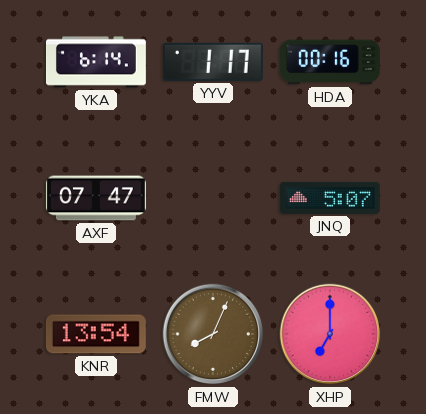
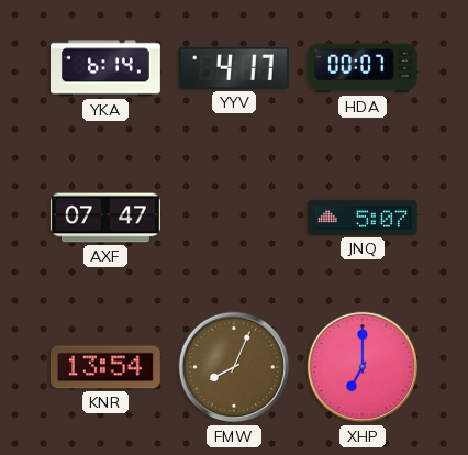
YYV: 1:17 -> 4:17 (234, 68)
HDA: 00:16 -> 00:07 (364, 68)
